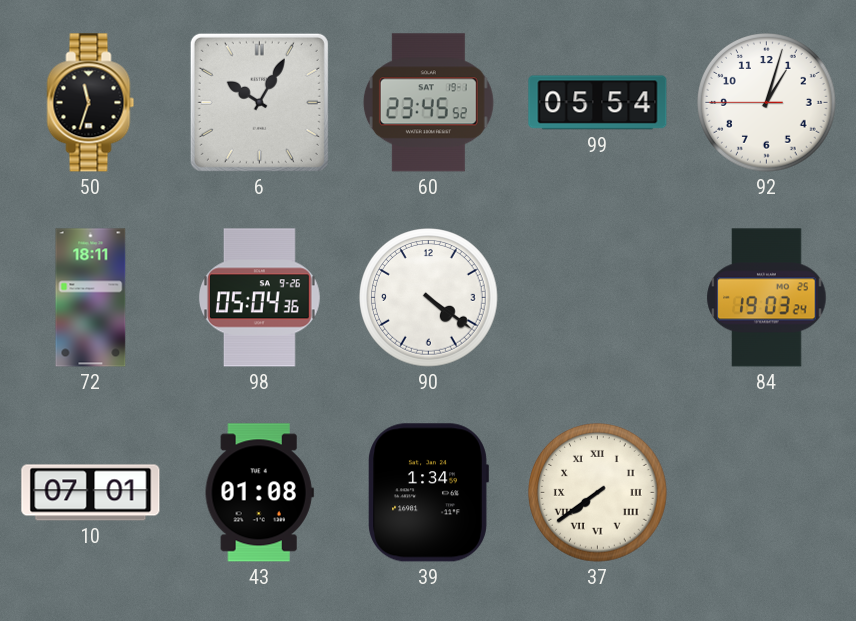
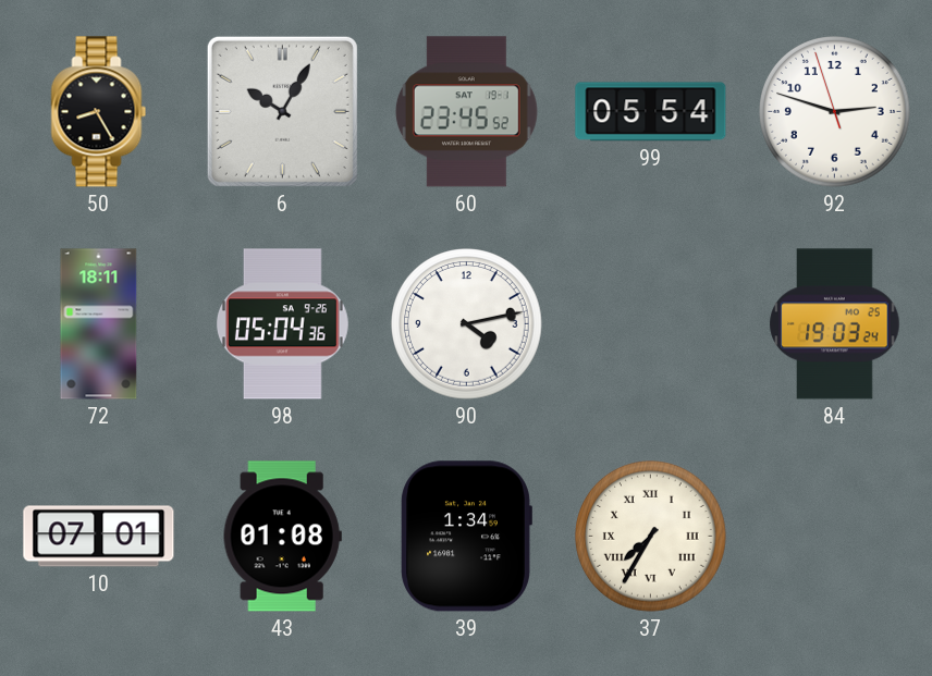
50: 11:33 -> 8:25 (99, 112)
92: 1:02 -> 2:47 (835, 112)
90: 4:21 -> 4:13 (467, 324)
37: 7:39 -> 7:35 (651, 537)
